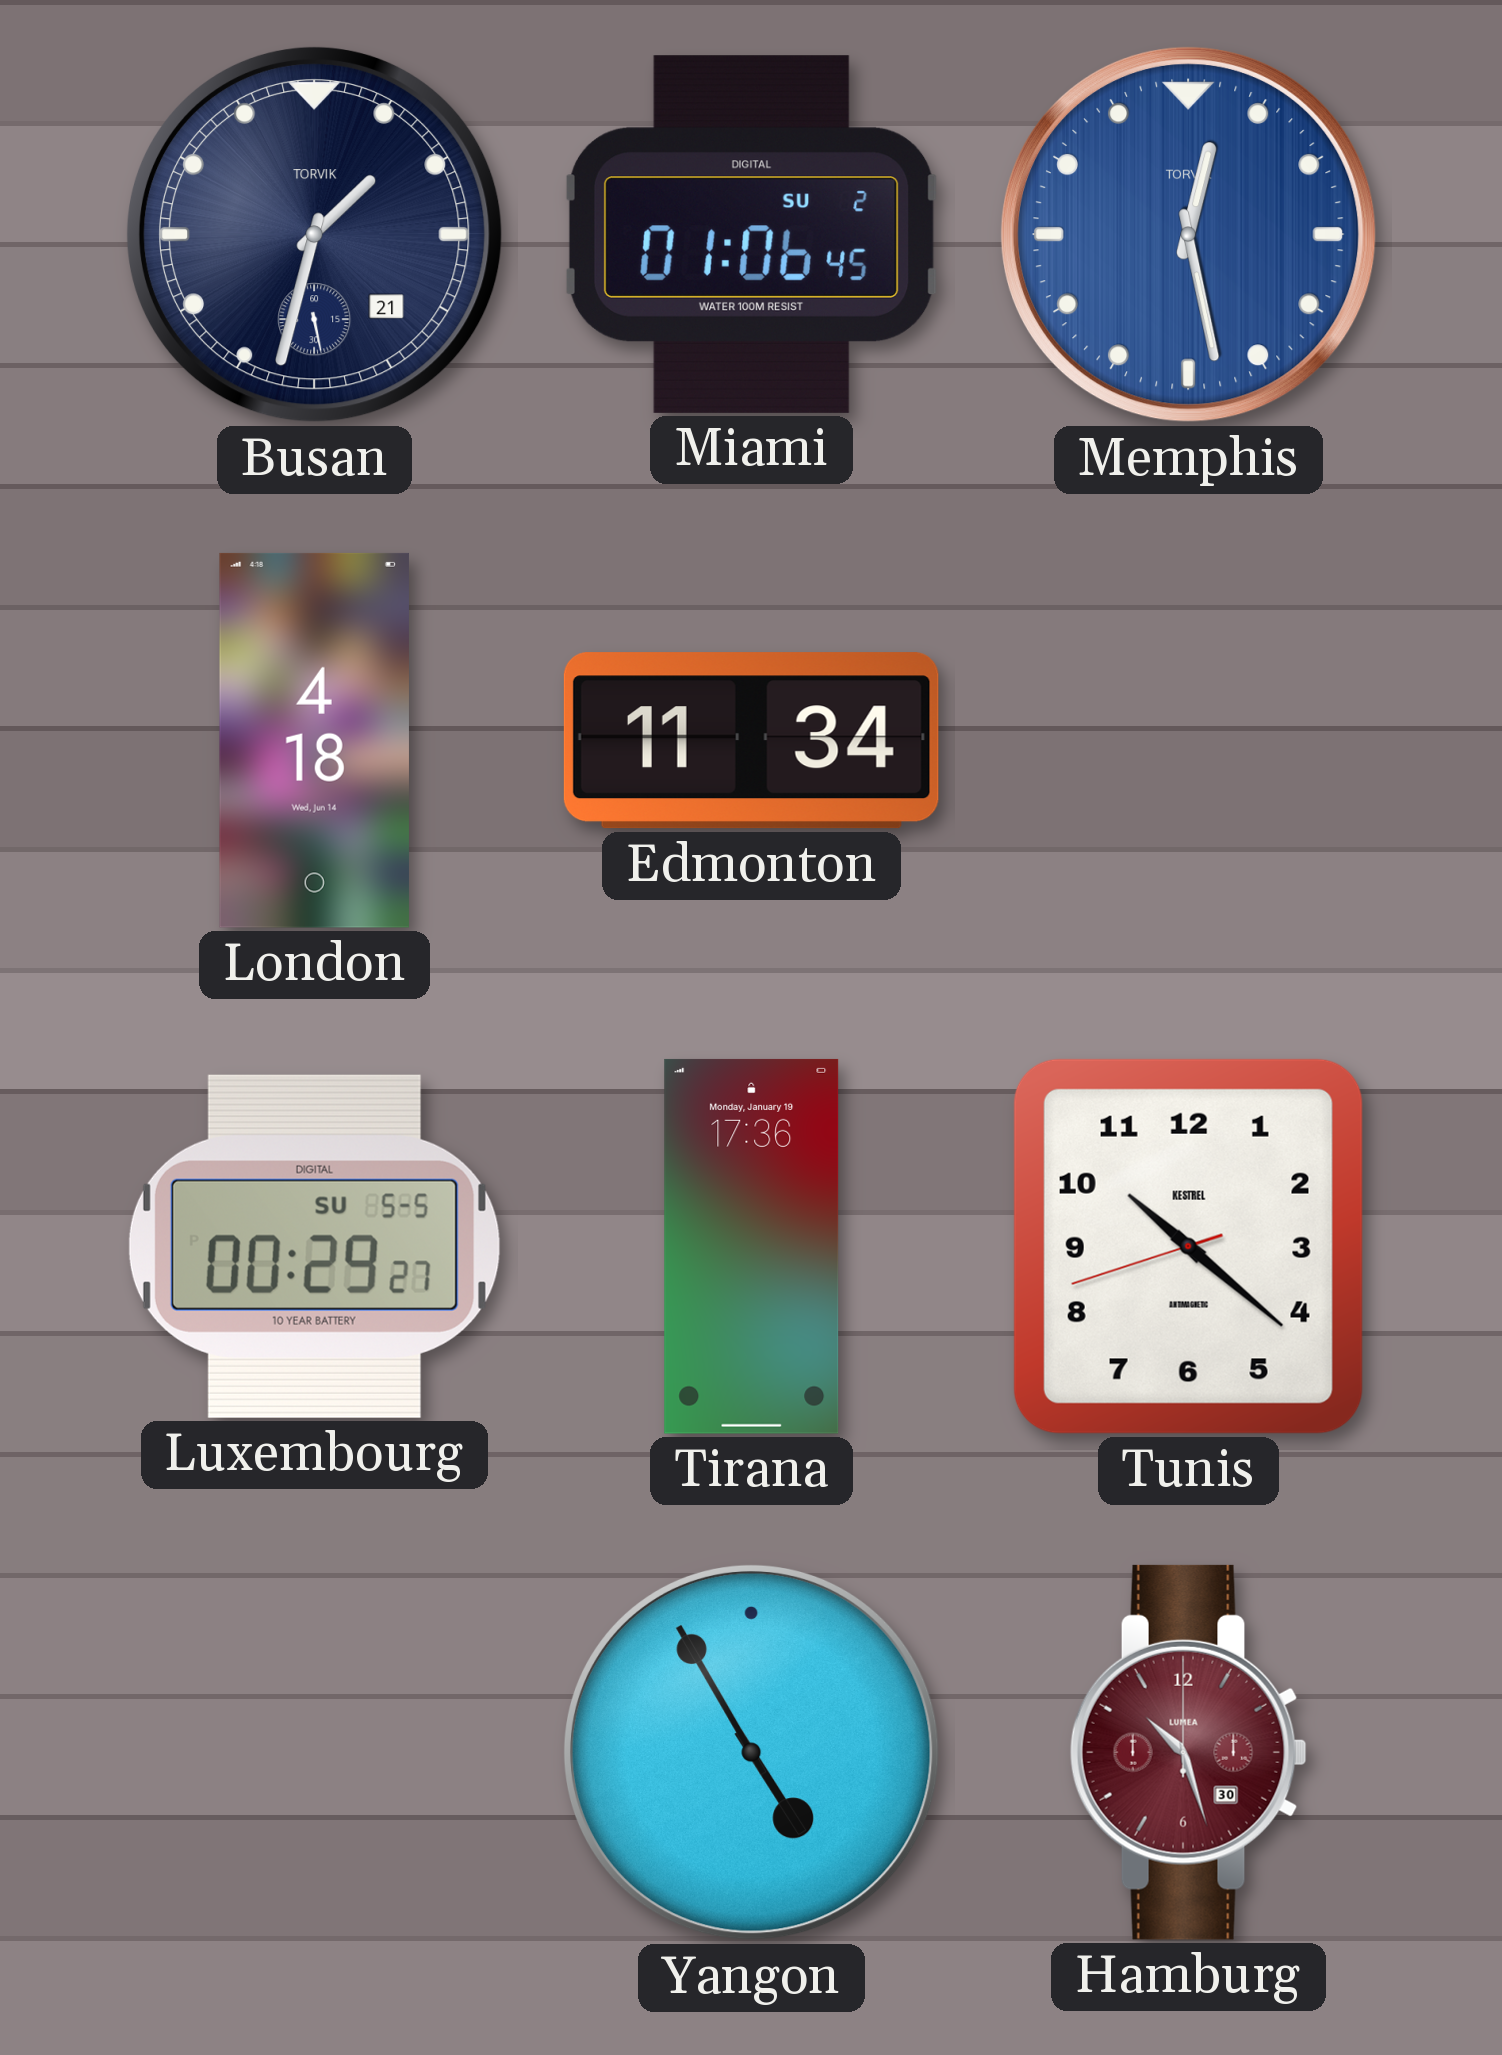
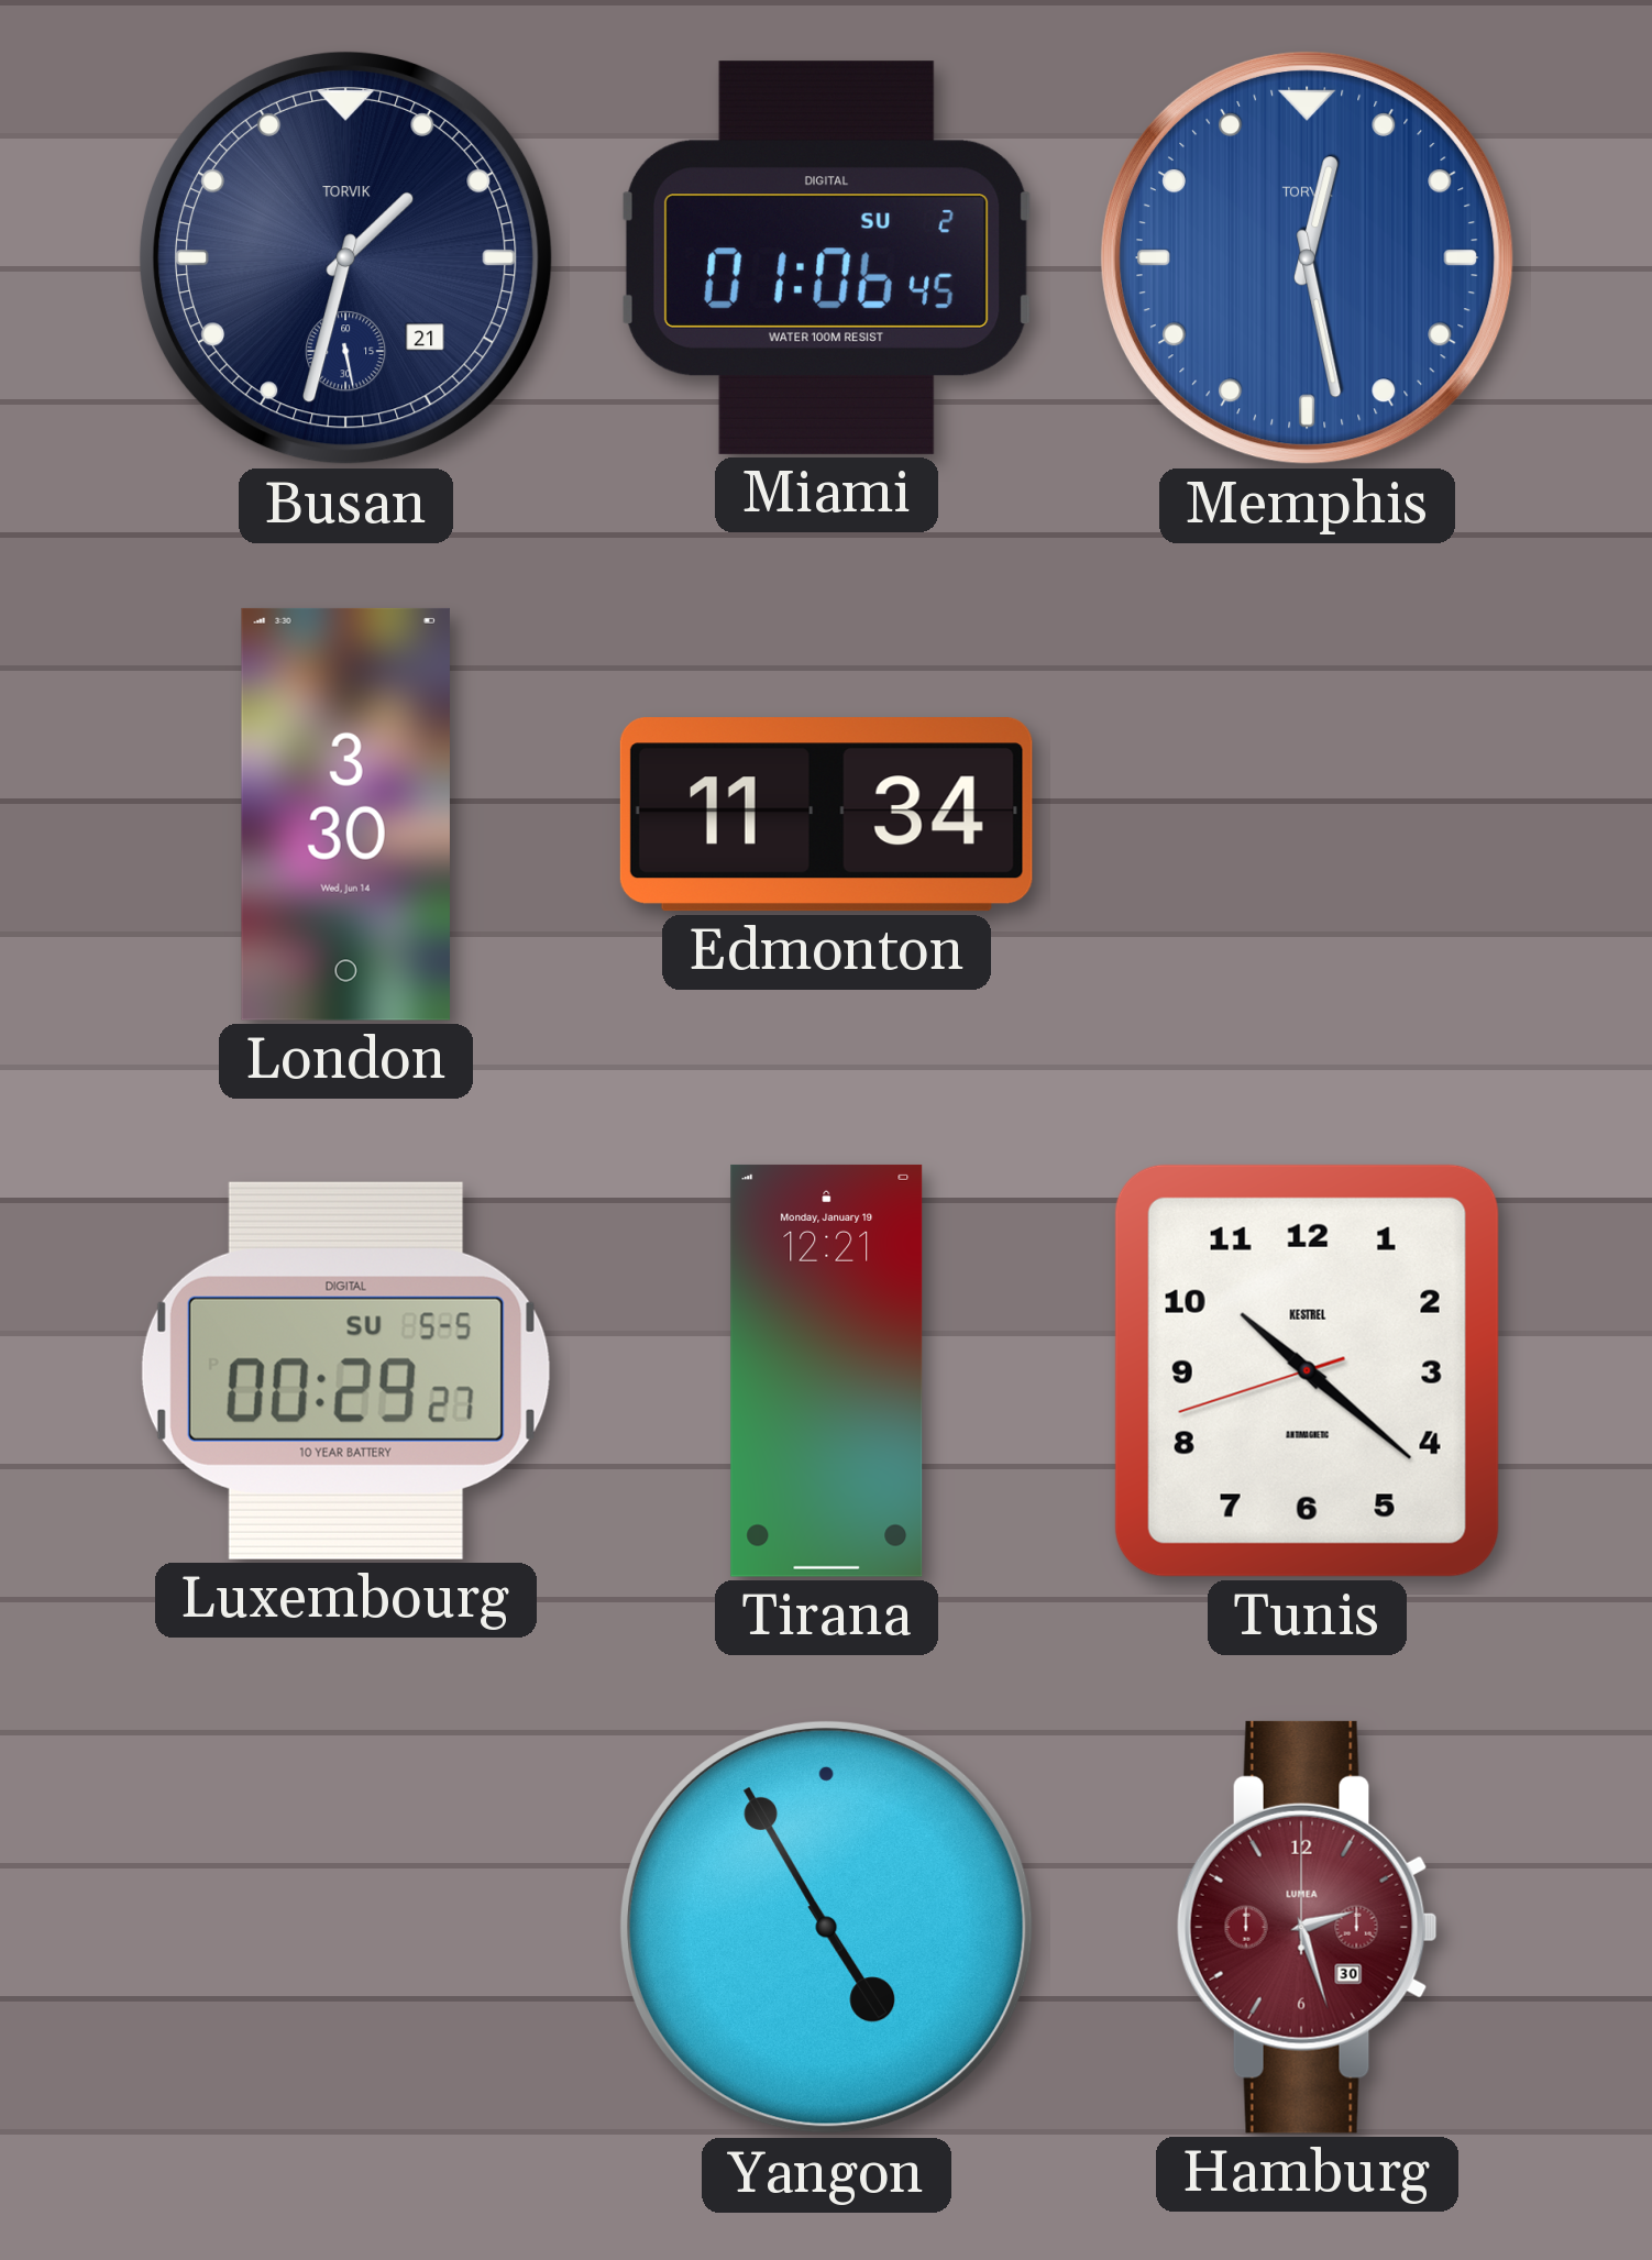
London: 4:18 -> 3:30 (345, 814)
Tirana: 17:36 -> 12:21 (827, 1370)
Hamburg: 10:27 -> 2:27 (1307, 1927)
